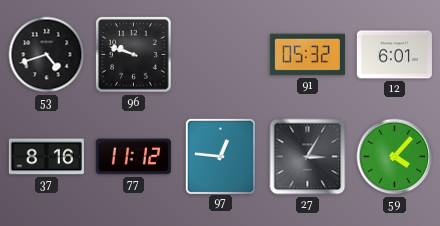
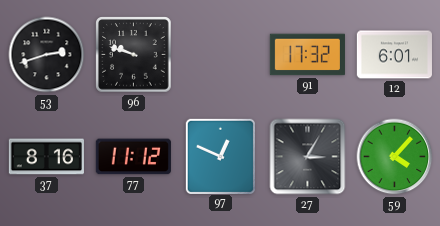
53: 4:42 -> 2:42 (47, 55)
91: 05:32 -> 17:32 (307, 55)
97: 12:46 -> 12:49 (220, 156)
